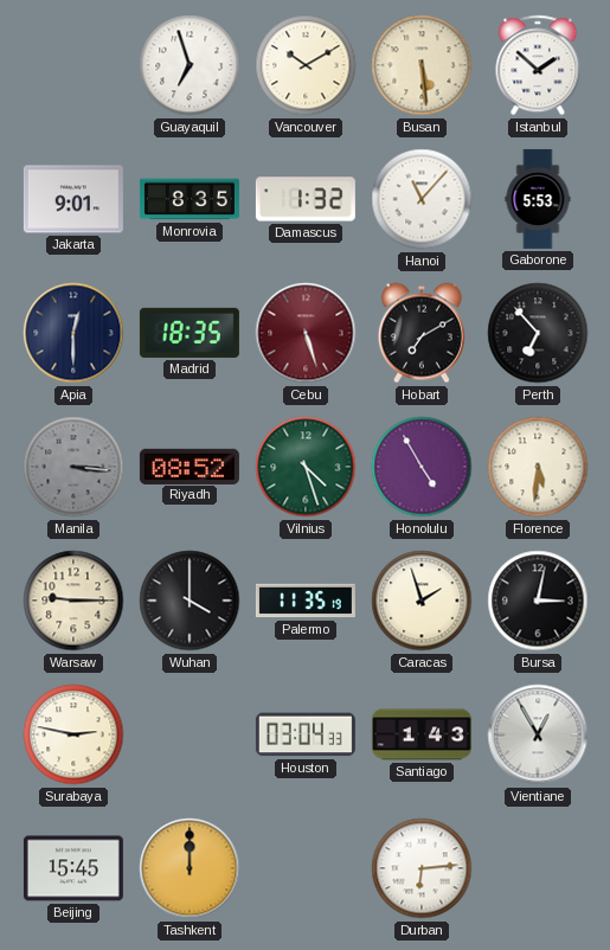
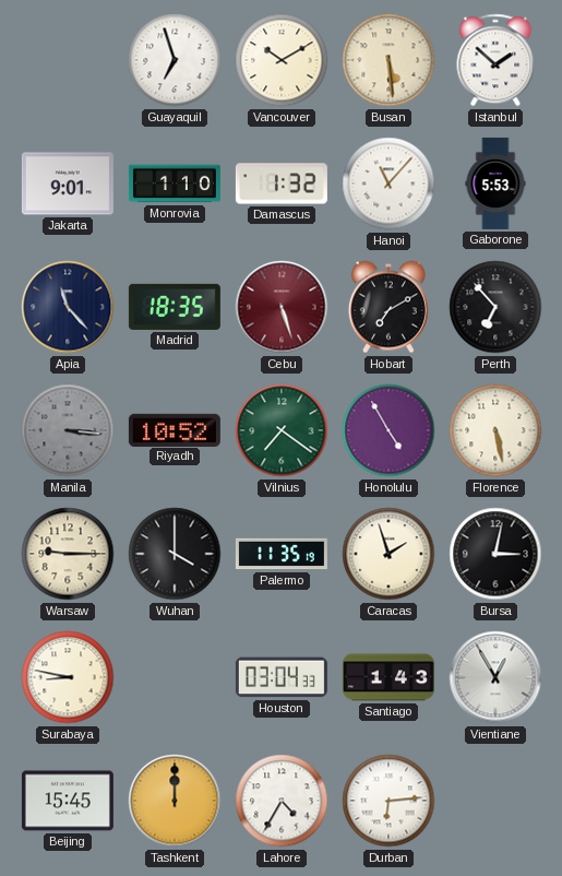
Monrovia: 8:35 -> 1:10 (175, 184)
Apia: 12:30 -> 11:23 (68, 307)
Riyadh: 08:52 -> 10:52 (175, 429)
Vilnius: 4:27 -> 7:21 (282, 430)
Florence: 5:31 -> 5:28 (495, 430)
Surabaya: 2:47 -> 8:47 (68, 677)
Lahore: none -> 4:35 (282, 801)
